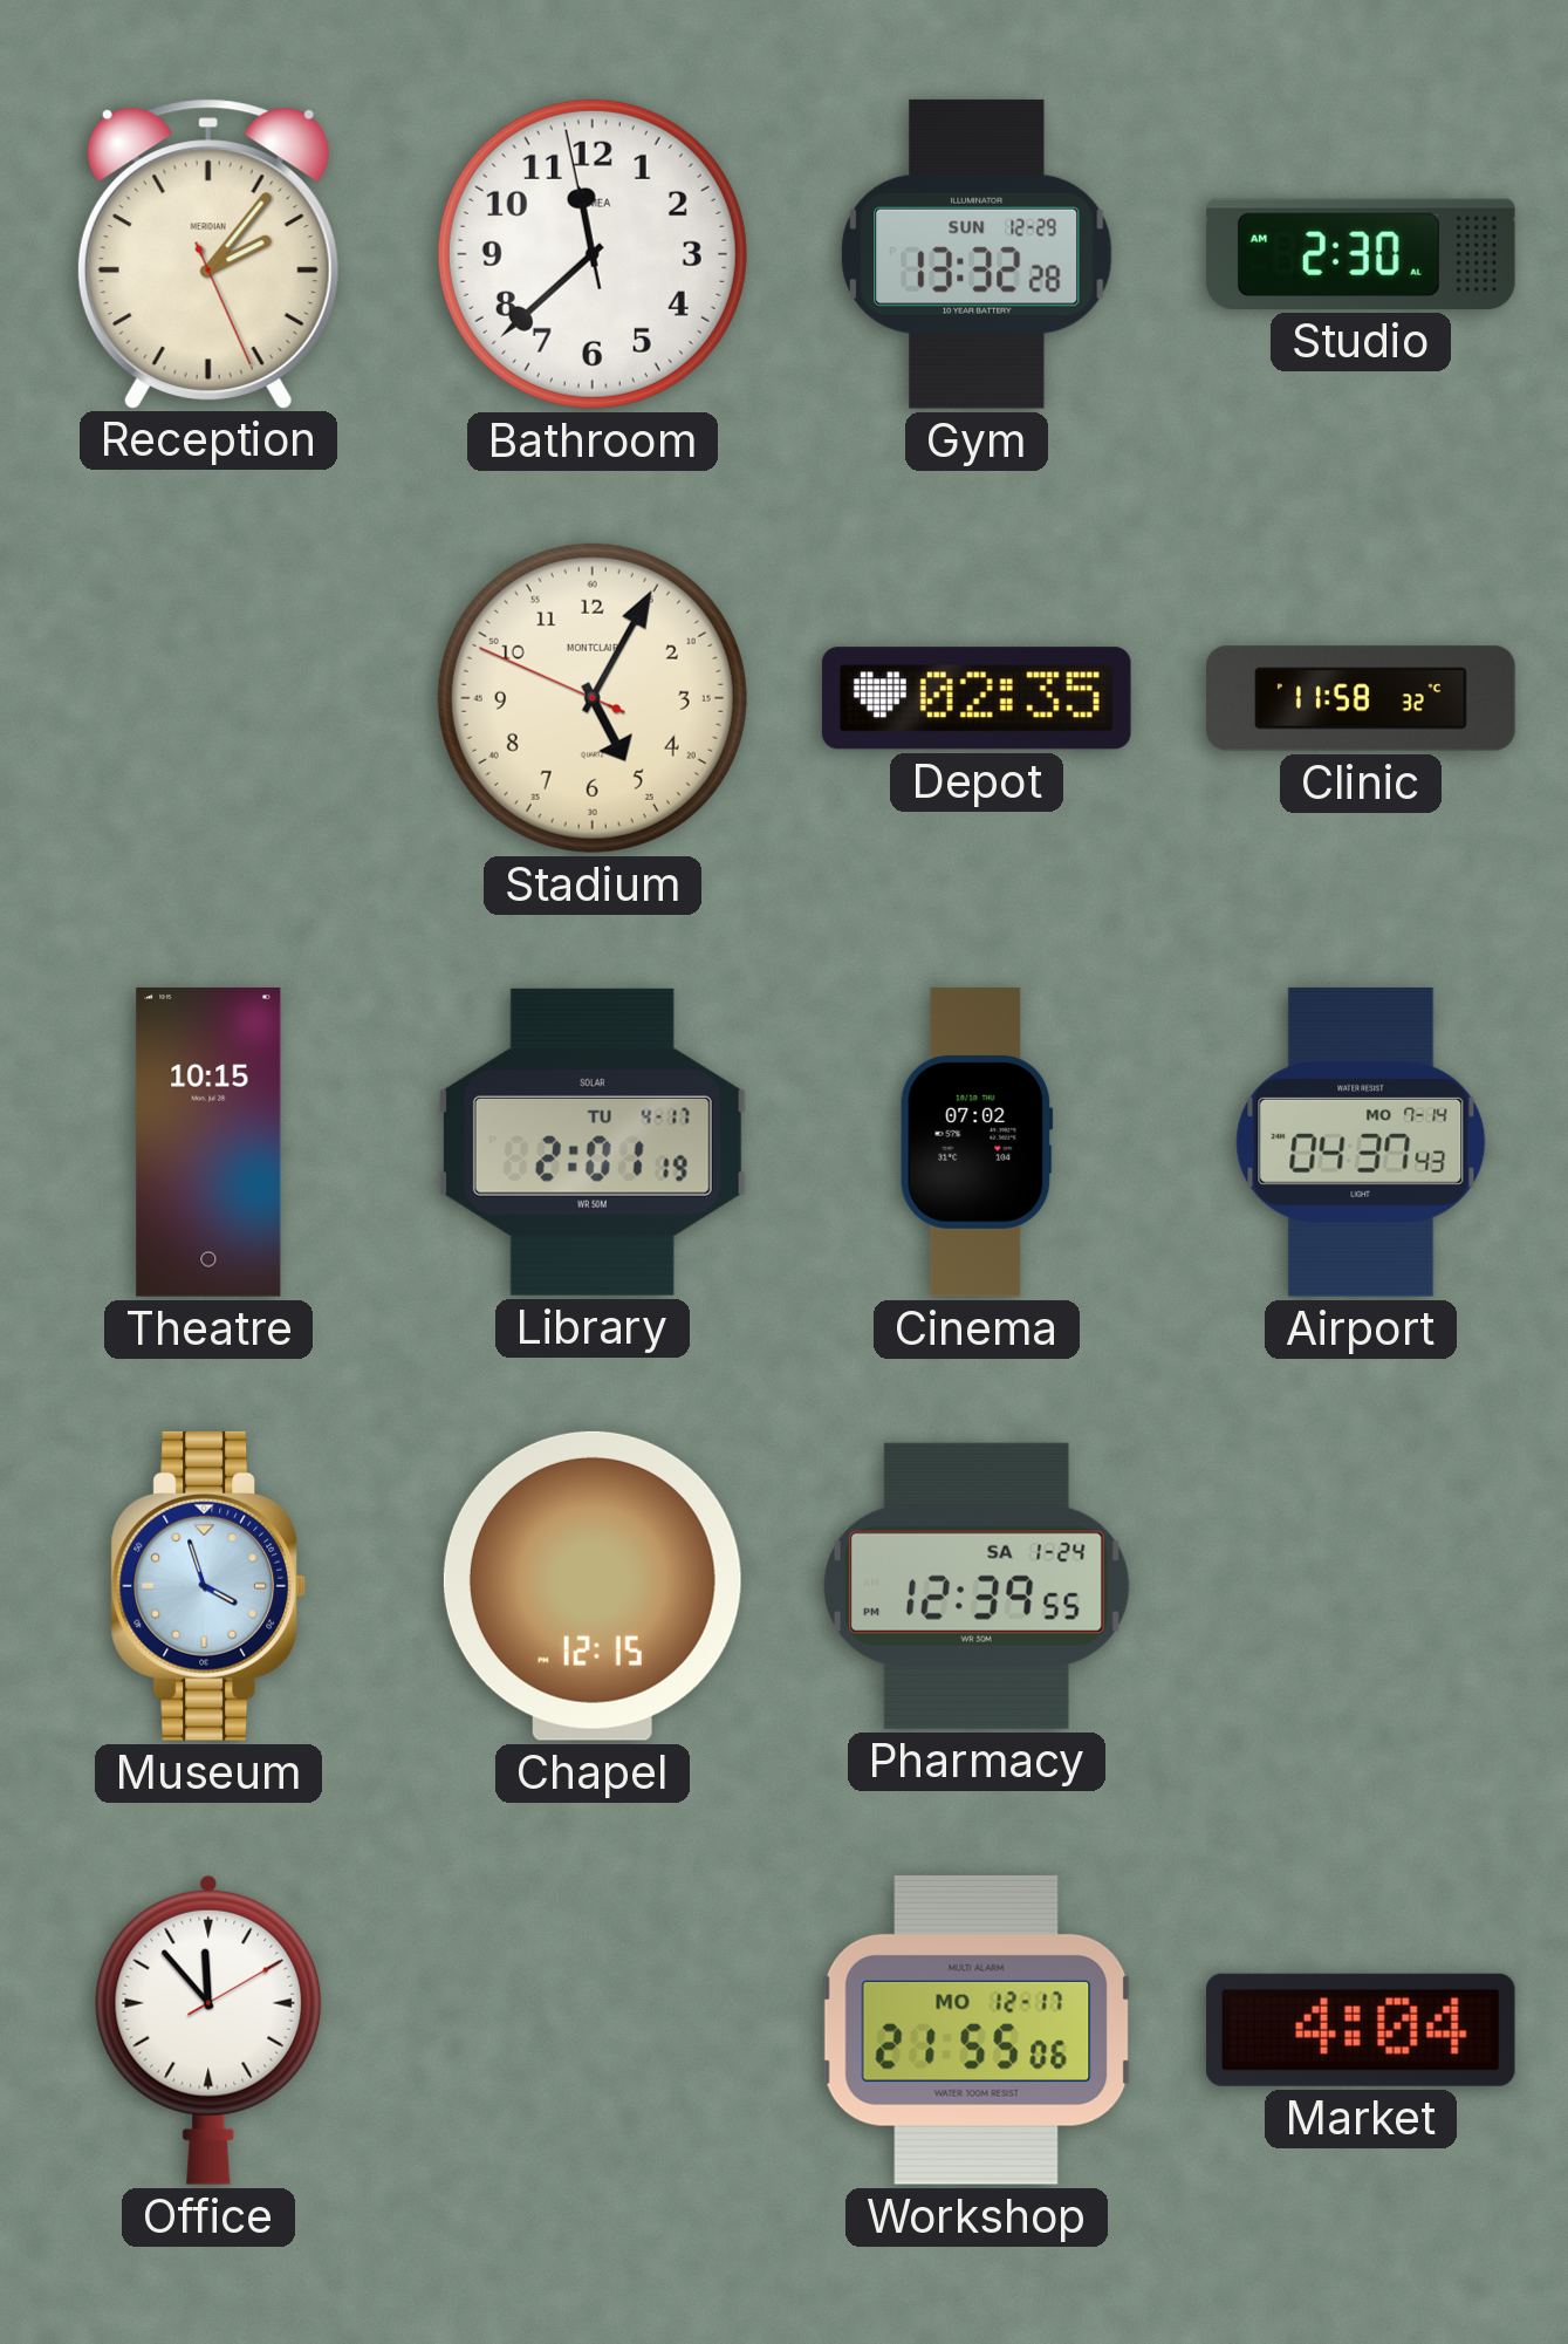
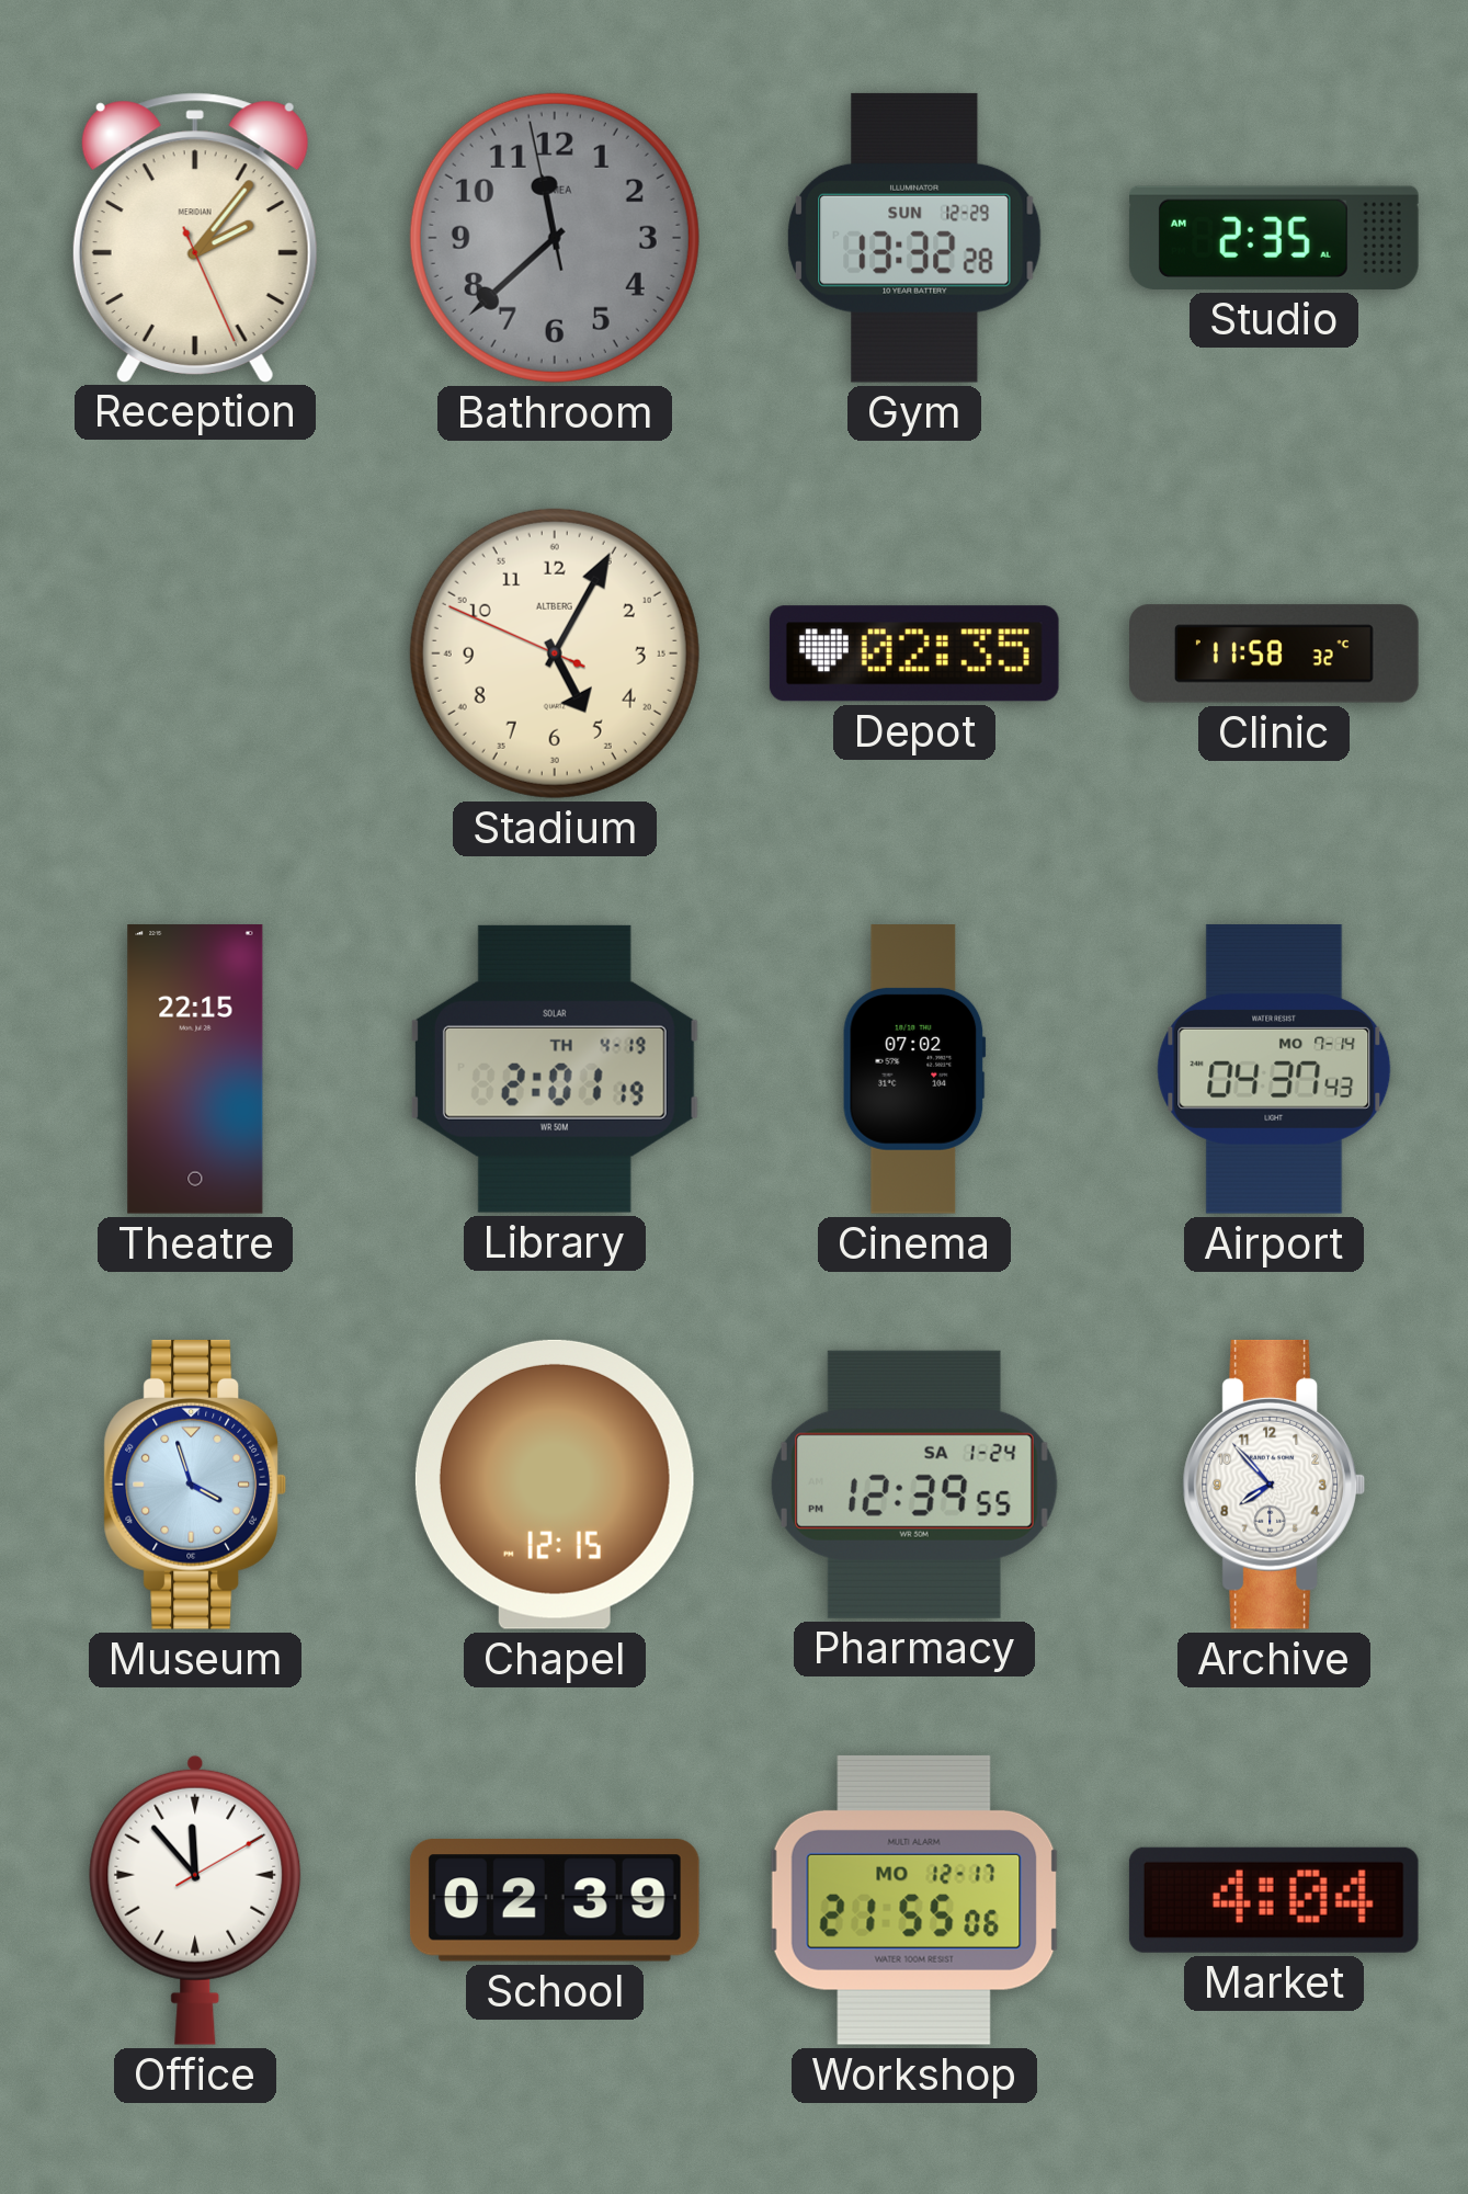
Bathroom dial: white -> grey (555, 238)
Studio: 2:30 -> 2:35 (1274, 238)
Stadium brand: MONTCLAIR -> ALTBERG (555, 653)
Theatre: 10:15 -> 22:15 (195, 1070)
Library date: TU 4-17 -> TH 4-19 (555, 1069)
Archive: none -> 7:53 (1273, 1485)
School: none -> 02:39 (555, 1901)
